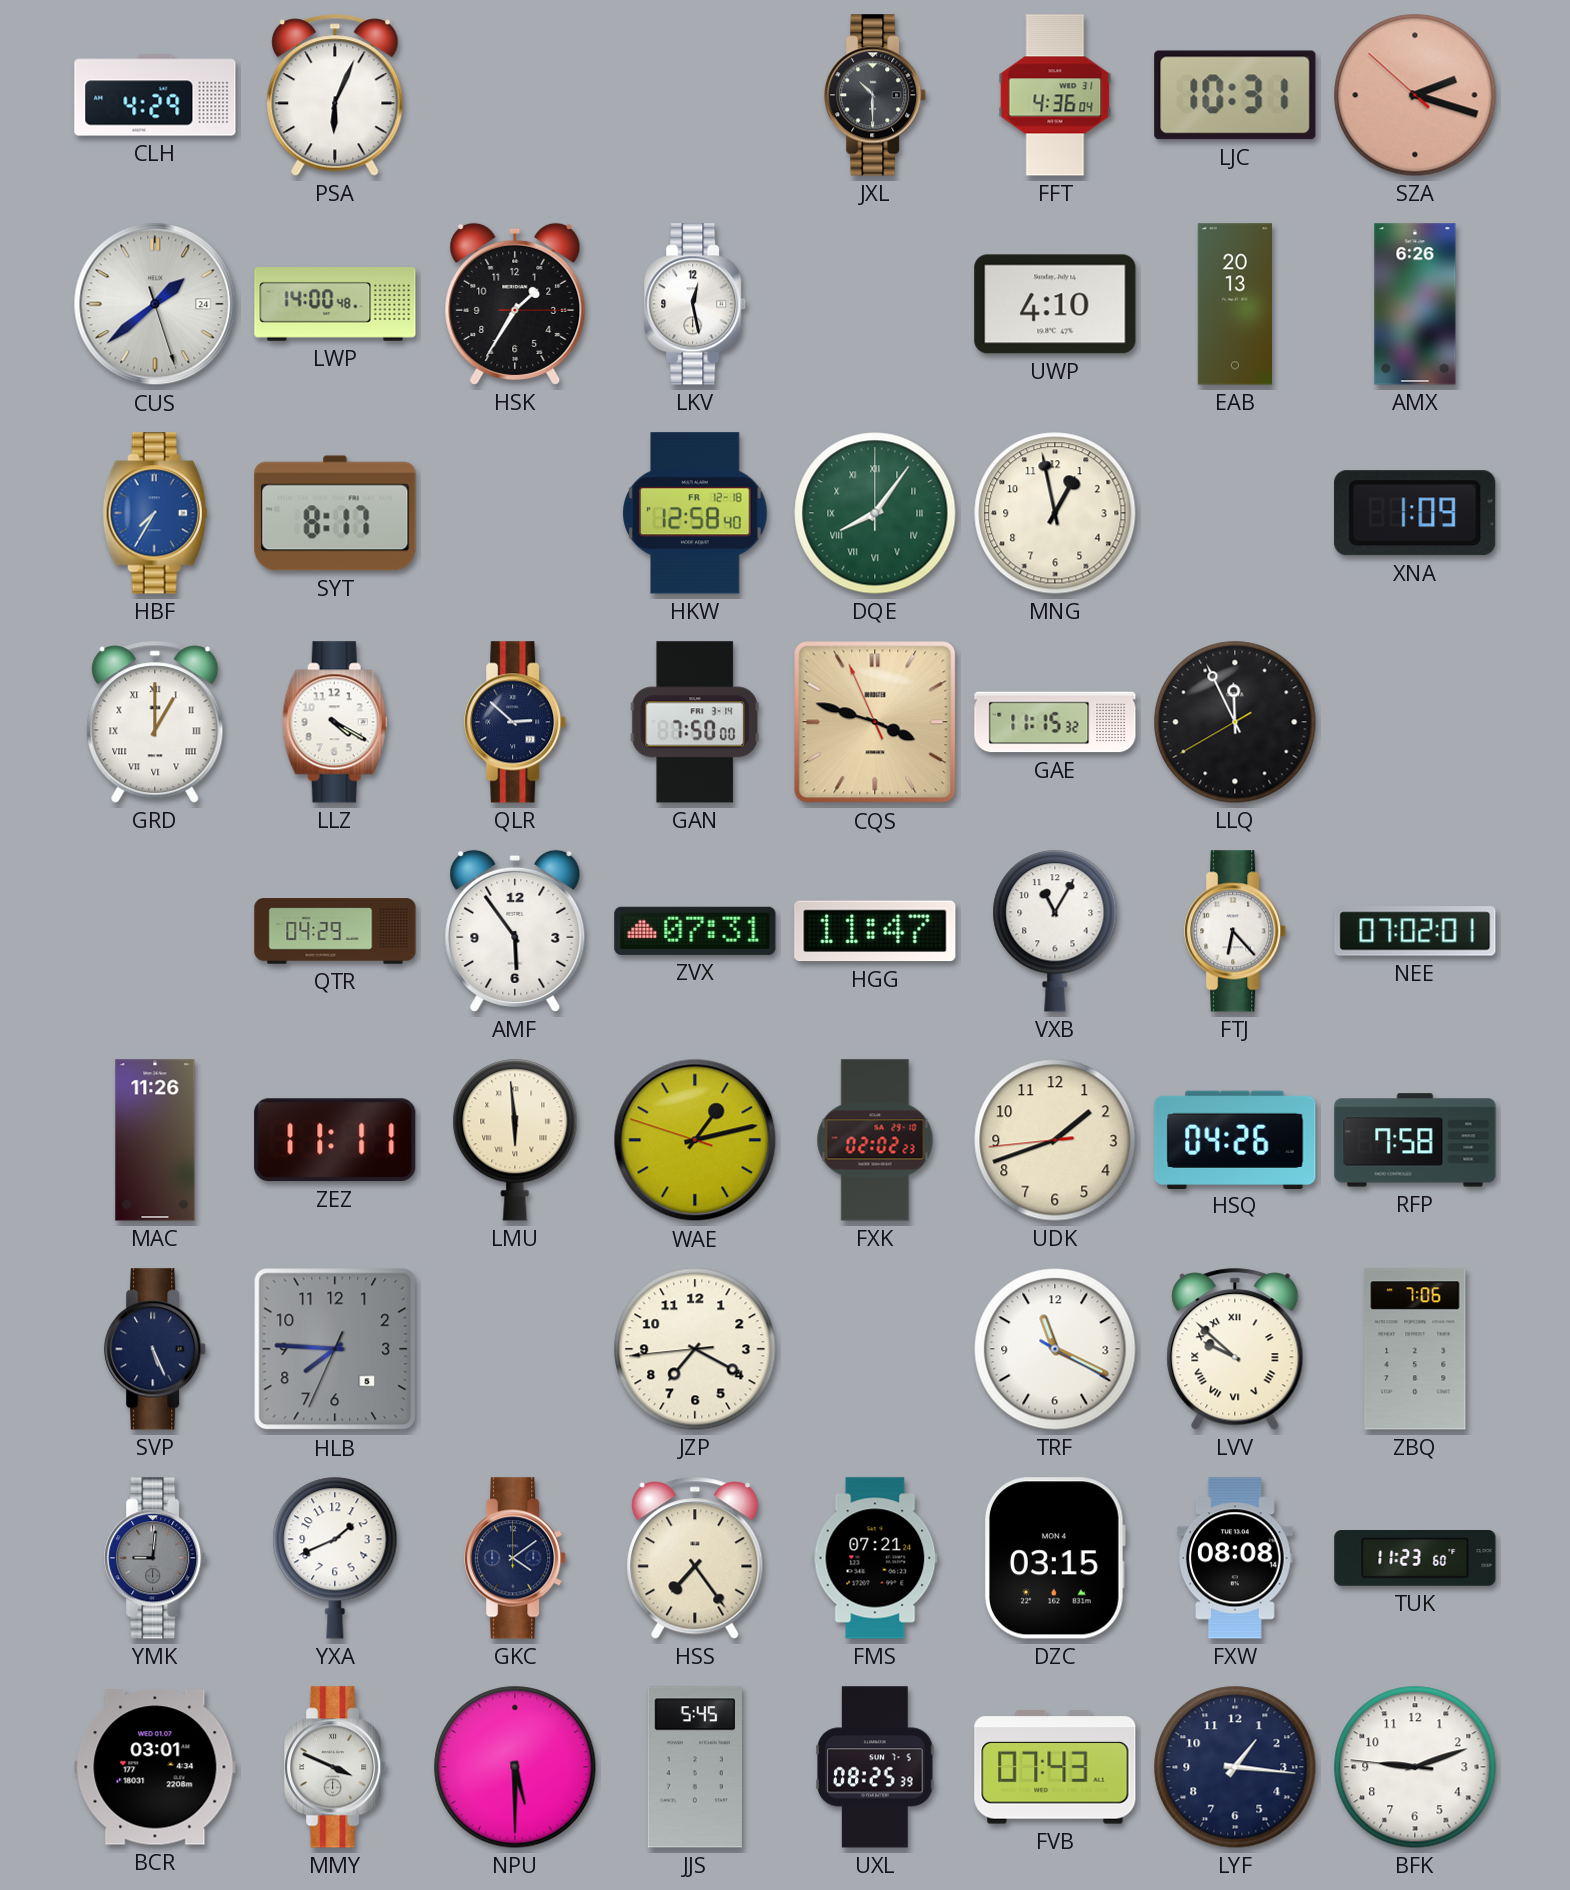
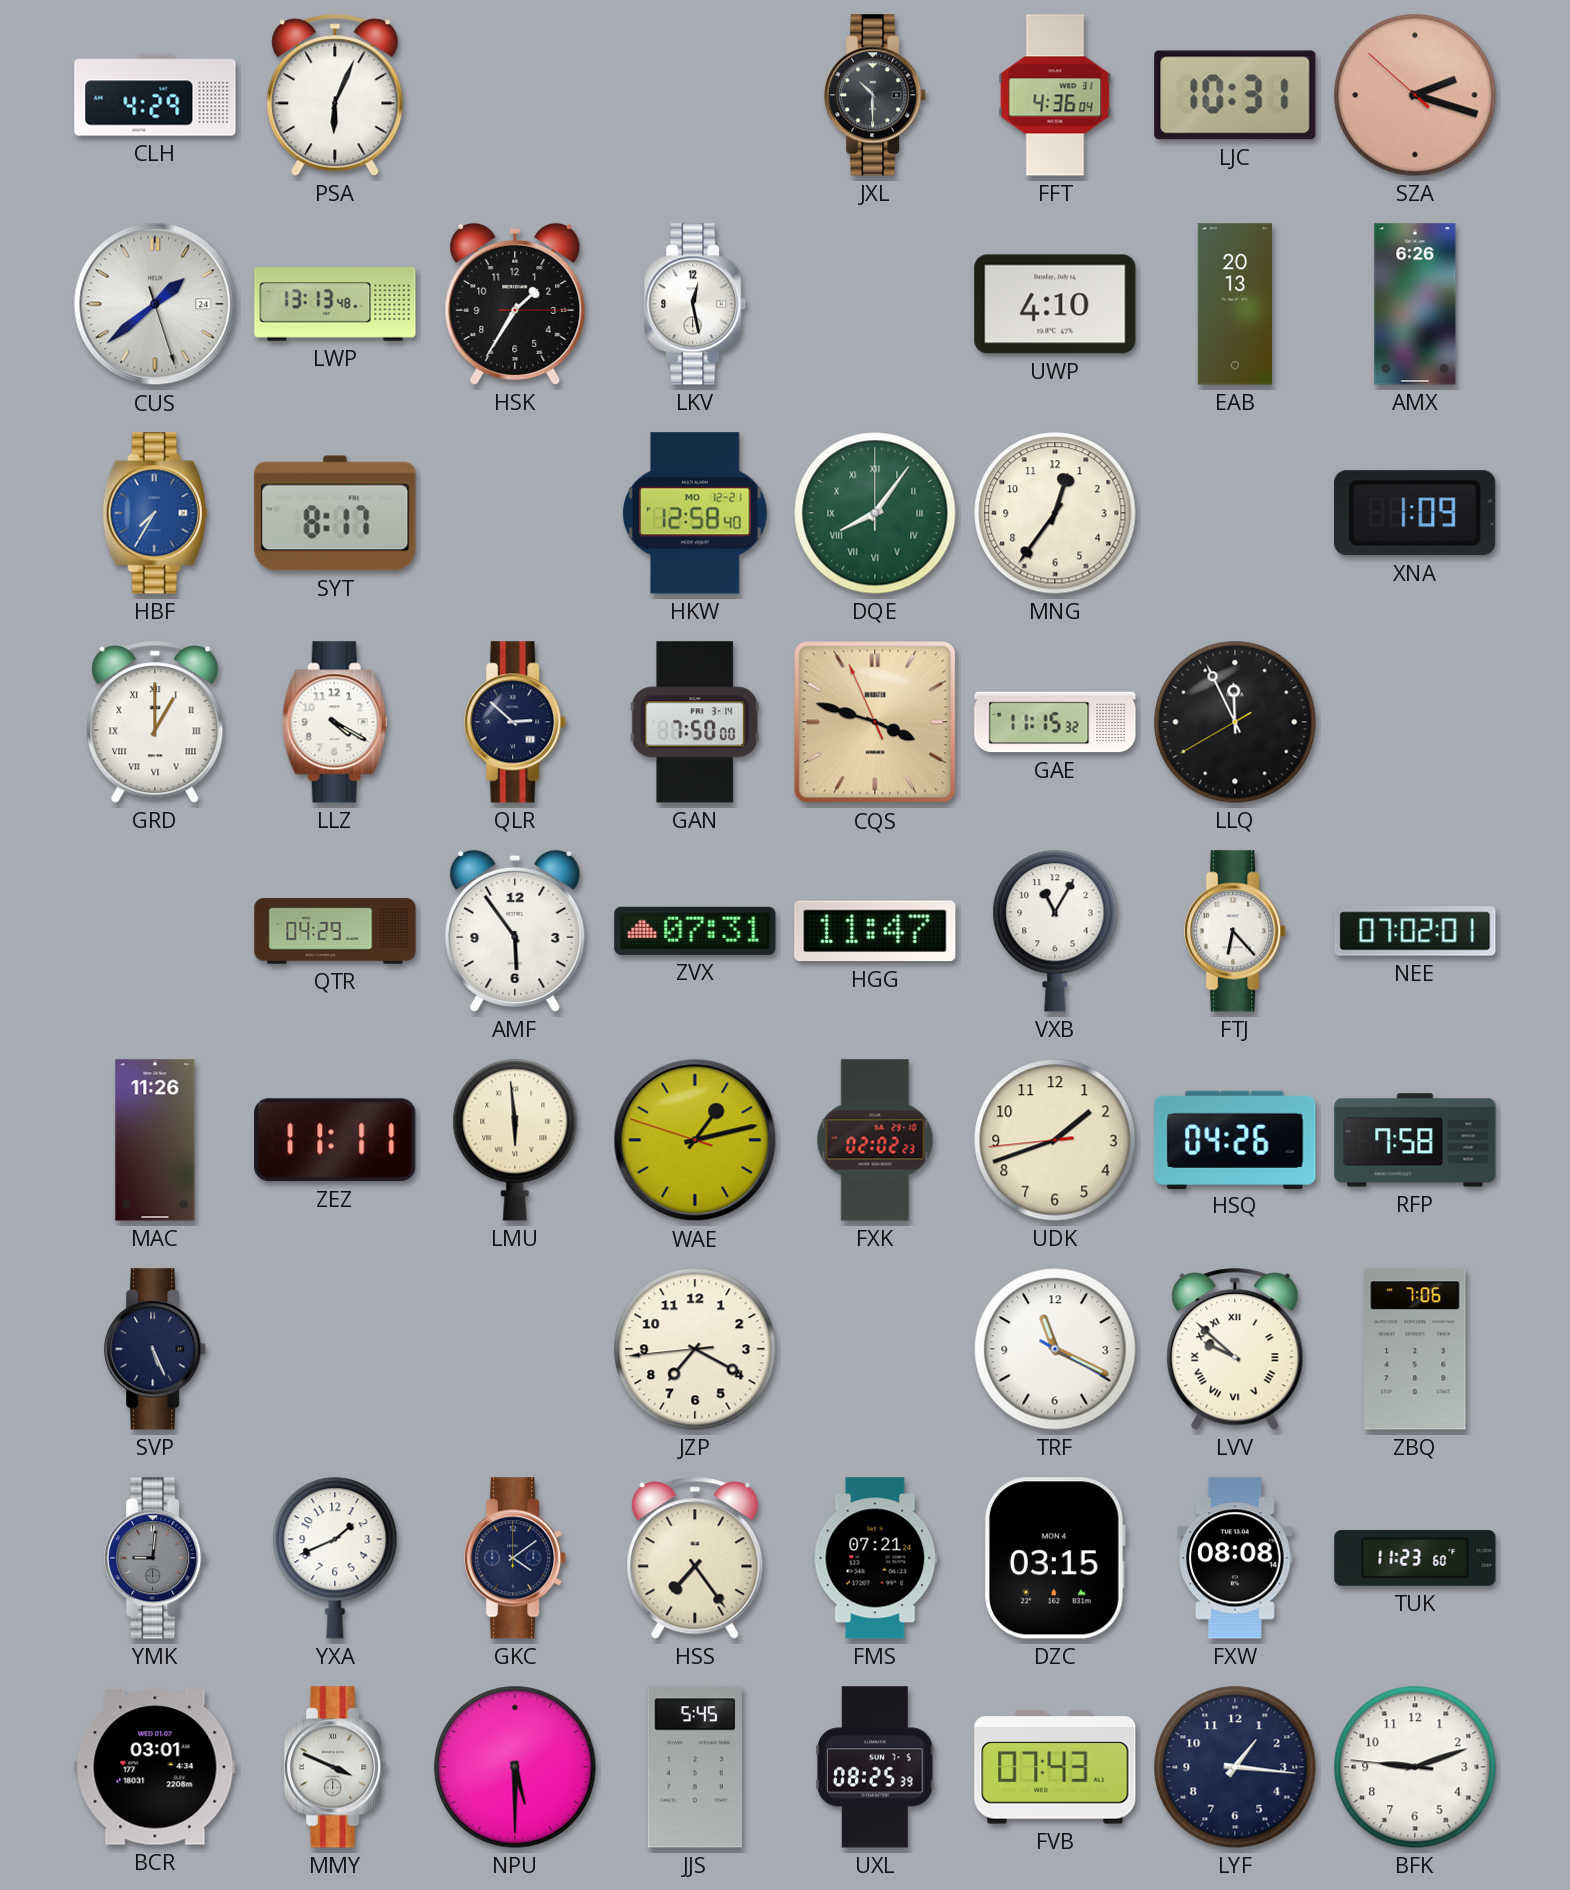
LWP: 14:00 -> 13:13 (335, 304)
HKW date: FR 12-18 -> MO 12-21 (695, 513)
MNG: 12:58 -> 12:36 (1055, 513)
HLB: 7:45 -> none (335, 1349)
